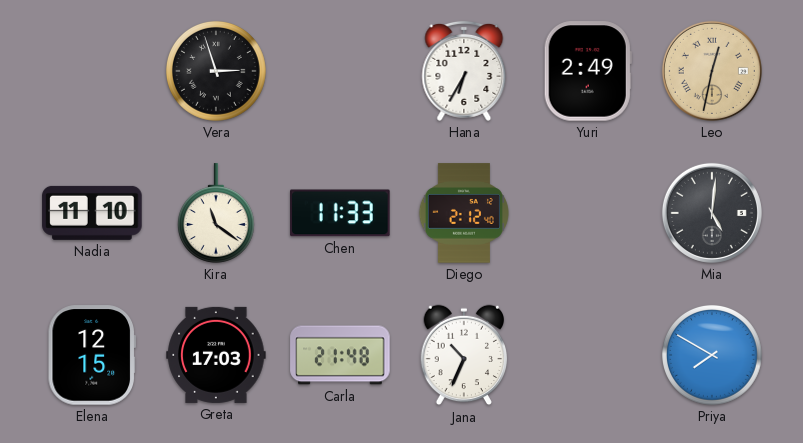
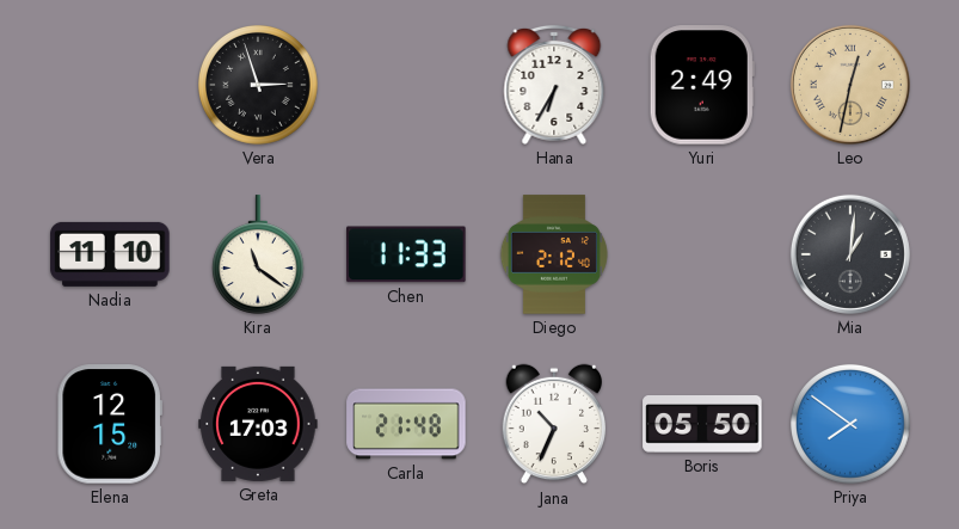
Mia: 5:01 -> 1:01 (850, 254)
Boris: none -> 05:50 (702, 425)
Priya: 7:50 -> 7:51 (850, 424)
